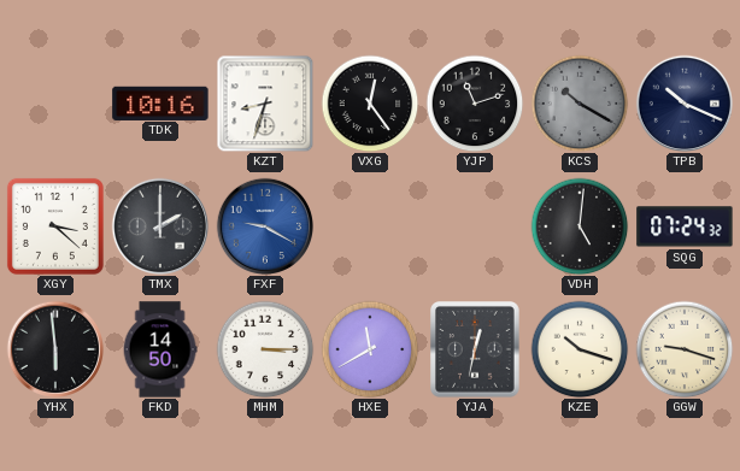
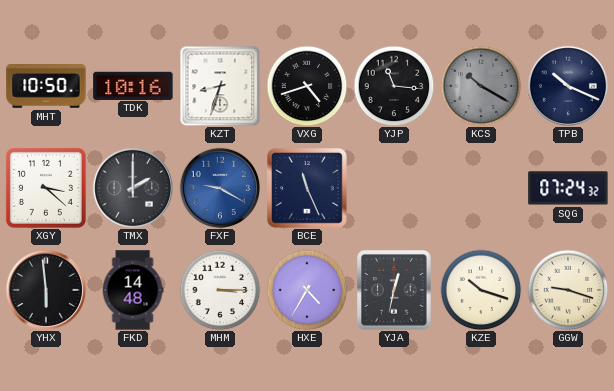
MHT: none -> 10:50 (46, 87)
VXG: 12:24 -> 4:42 (307, 86)
YJP: 11:12 -> 11:16 (394, 86)
BCE: none -> 11:26 (307, 188)
VDH: 5:01 -> none (580, 226)
FKD: 14:50 -> 14:48 (133, 290)
HXE: 11:40 -> 4:35 (307, 290)
